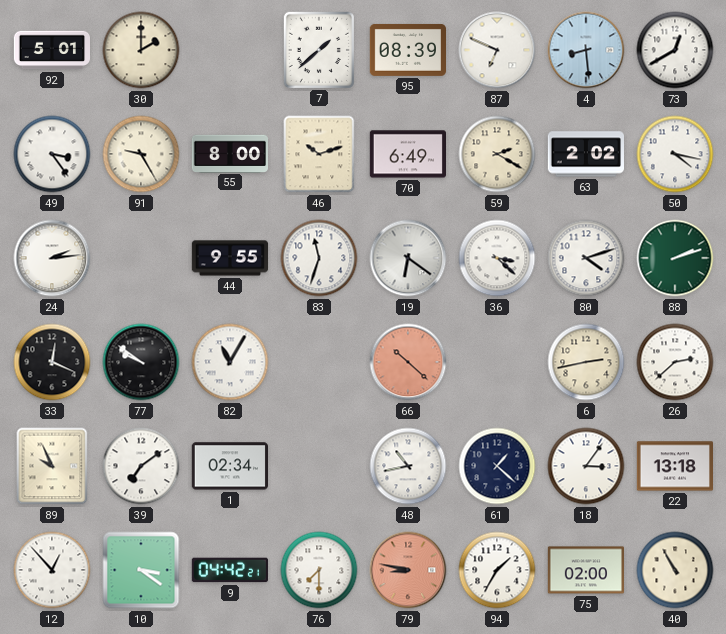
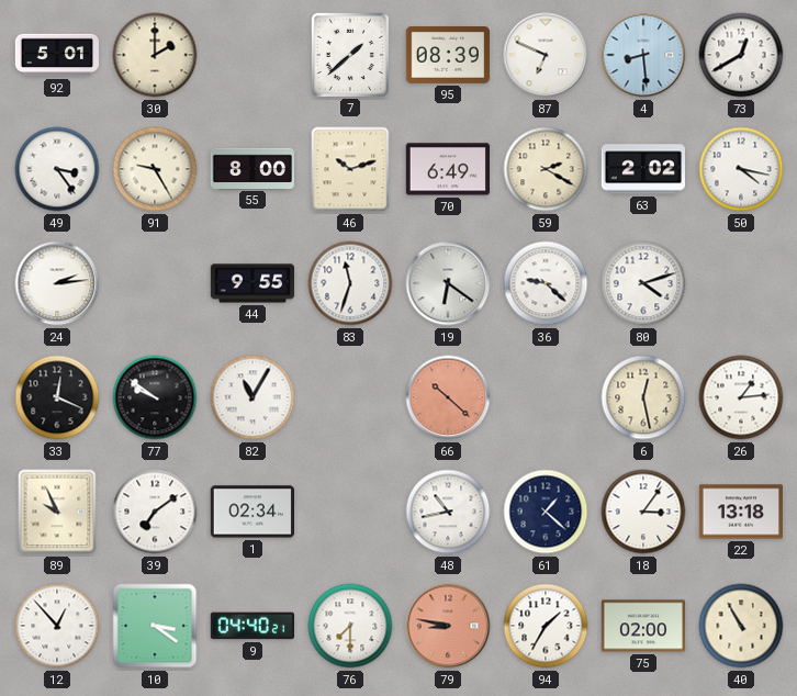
36: 3:22 -> 9:22 (546, 283)
88: 2:12 -> none (675, 258)
6: 2:43 -> 12:28 (643, 397)
26: 2:38 -> 1:14 (741, 397)
9: 04:42 -> 04:40 (252, 626)
